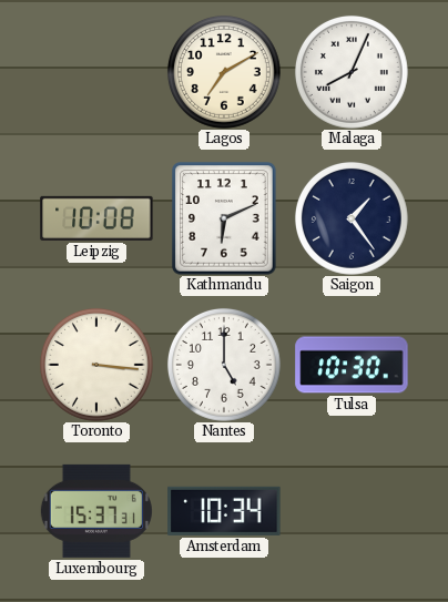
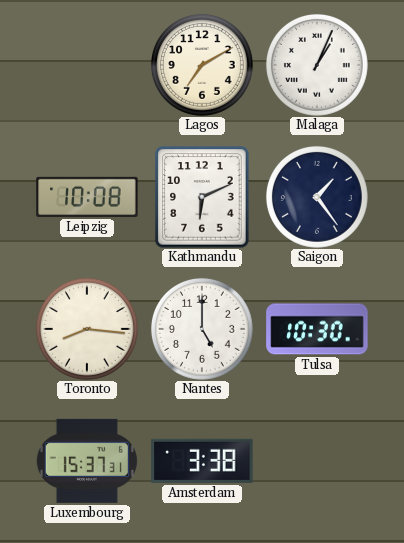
Malaga: 8:04 -> 1:04 (317, 65)
Toronto: 3:16 -> 8:16 (87, 329)
Amsterdam: 10:34 -> 3:38 (202, 461)
